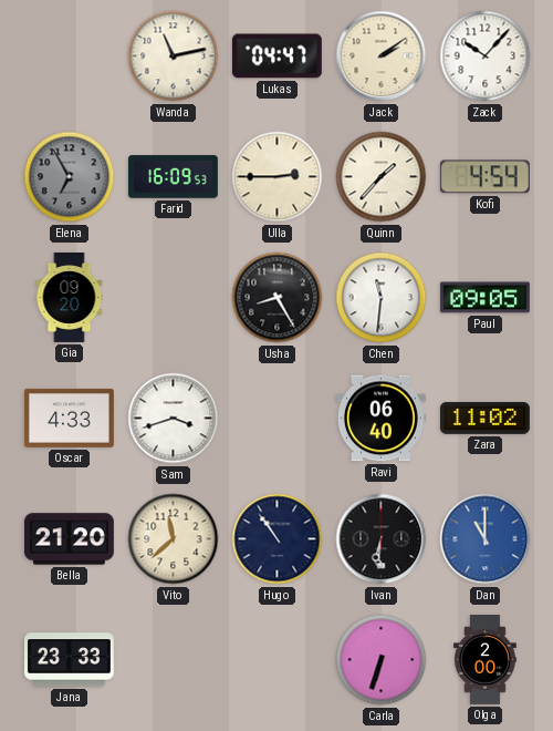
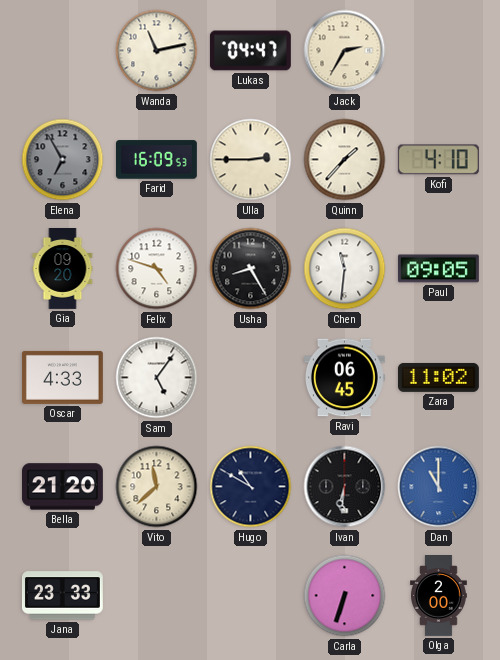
Jack: 2:09 -> 2:35 (345, 51)
Zack: 10:07 -> none (486, 56)
Kofi: 4:54 -> 4:10 (438, 160)
Felix: none -> 4:48 (157, 269)
Sam: 3:42 -> 5:06 (157, 378)
Ravi: 06:40 -> 06:45 (344, 378)
Hugo: 10:54 -> 10:50 (251, 487)
